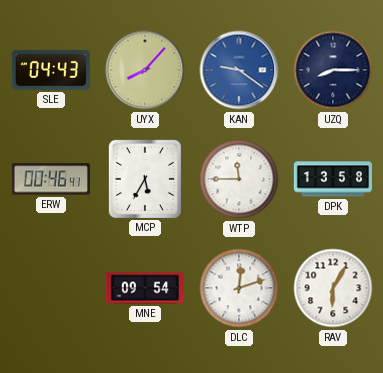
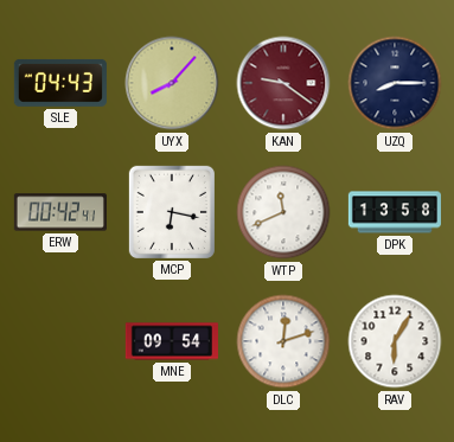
KAN dial: blue -> burgundy (283, 83)
ERW: 00:46 -> 00:42 (60, 212)
MCP: 5:35 -> 6:17 (172, 212)
WTP: 11:45 -> 11:41 (283, 212)
